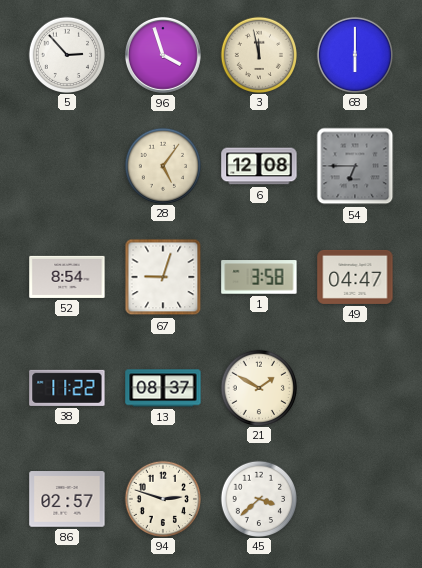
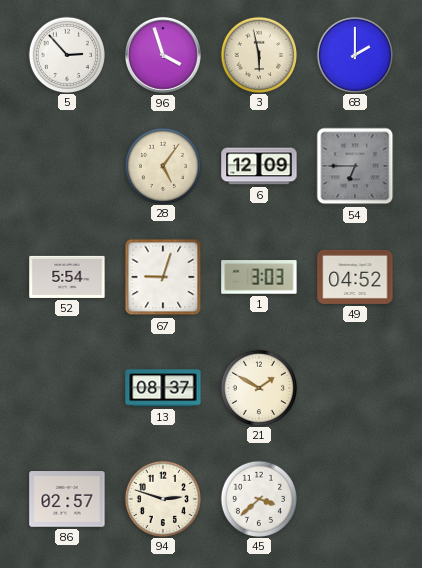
3: 11:58 -> 5:58 (258, 54)
68: 6:00 -> 2:00 (354, 54)
6: 12:08 -> 12:09 (259, 166)
52: 8:54 -> 5:54 (67, 277)
1: 3:58 -> 3:03 (259, 277)
49: 04:47 -> 04:52 (355, 277)
38: 11:22 -> none (67, 388)
